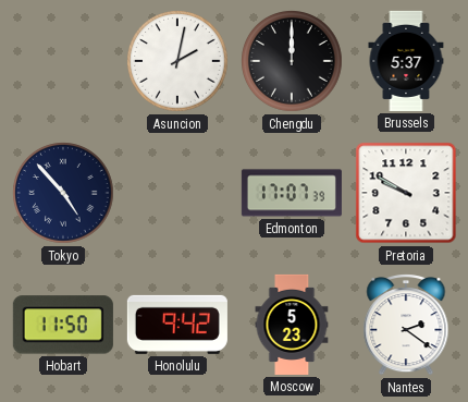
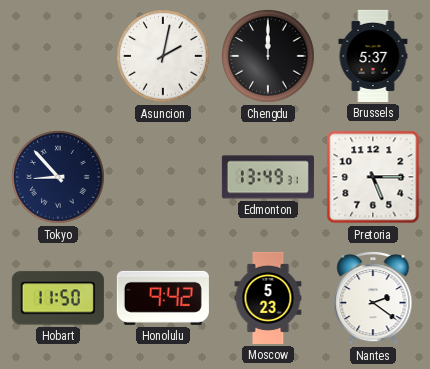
Tokyo: 4:53 -> 8:53 (59, 178)
Edmonton: 17:07 -> 13:49 (268, 177)
Pretoria: 9:50 -> 5:15 (373, 177)
